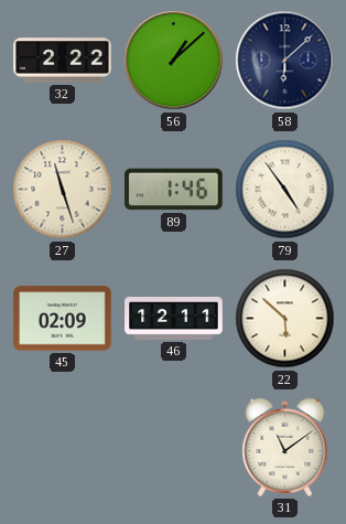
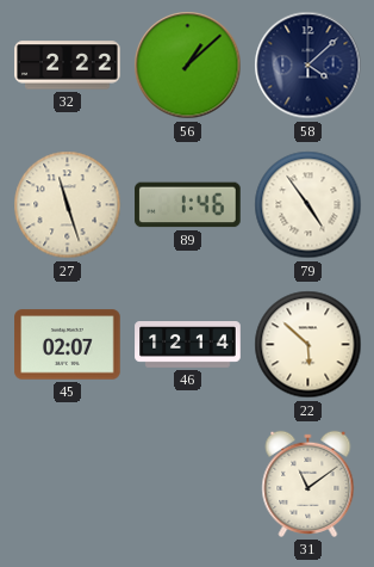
58: 6:08 -> 4:08 (308, 66)
45: 02:09 -> 02:07 (68, 345)
46: 12:11 -> 12:14 (188, 345)
